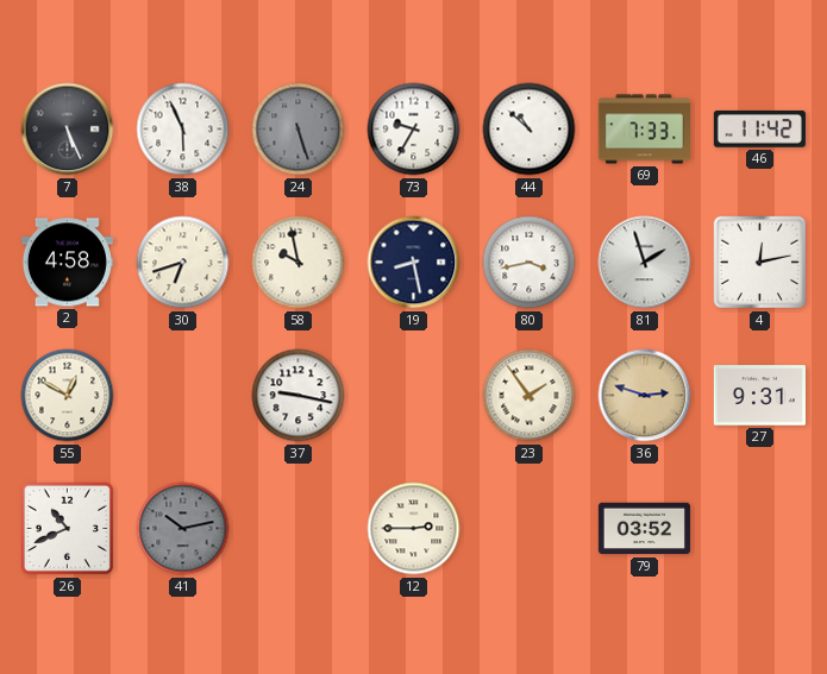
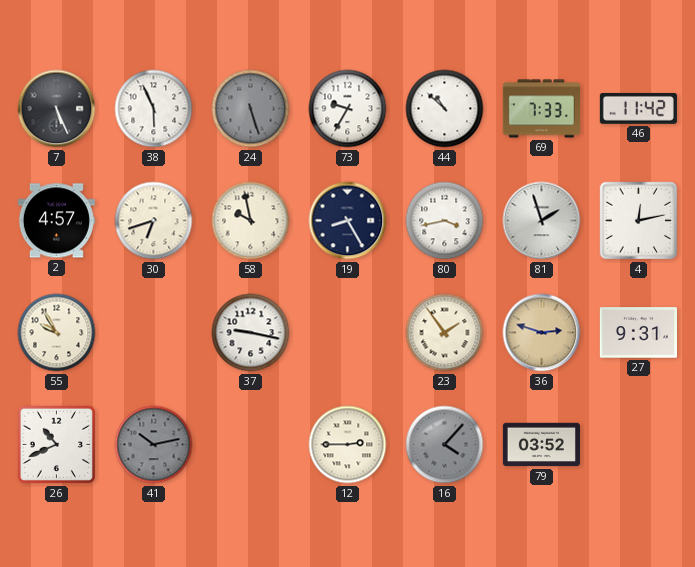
2: 4:58 -> 4:57 (56, 221)
19: 8:28 -> 8:25 (348, 221)
55: 12:50 -> 9:55 (57, 333)
16: none -> 4:07 (445, 445)
